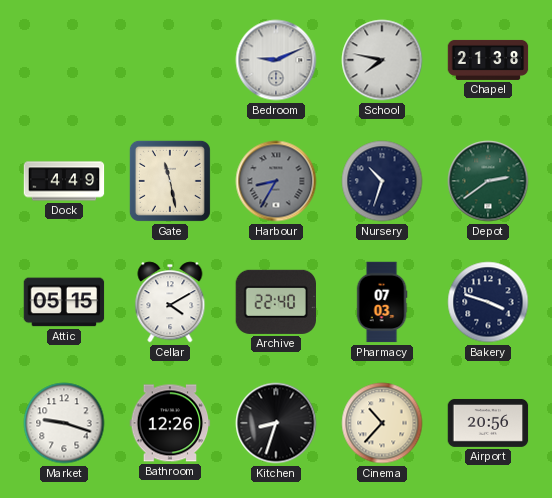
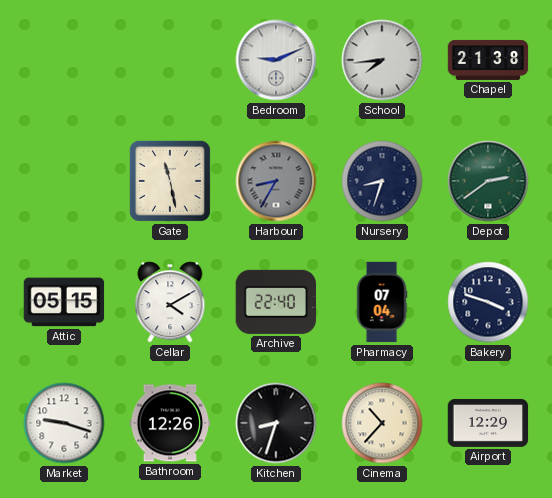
School: 7:47 -> 7:44 (382, 60)
Dock: 4:49 -> none (64, 181)
Nursery: 10:33 -> 8:33 (382, 181)
Pharmacy: 07:03 -> 07:04 (382, 302)
Airport: 20:56 -> 12:29 (488, 423)
